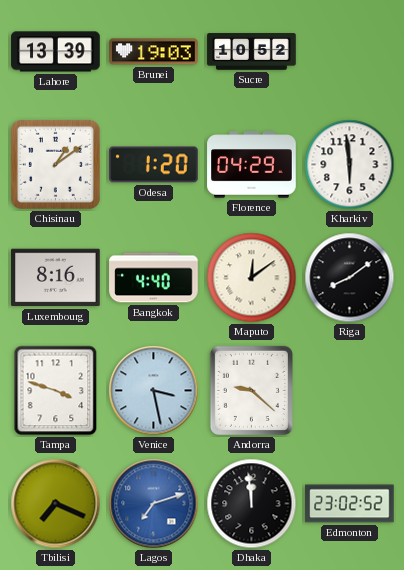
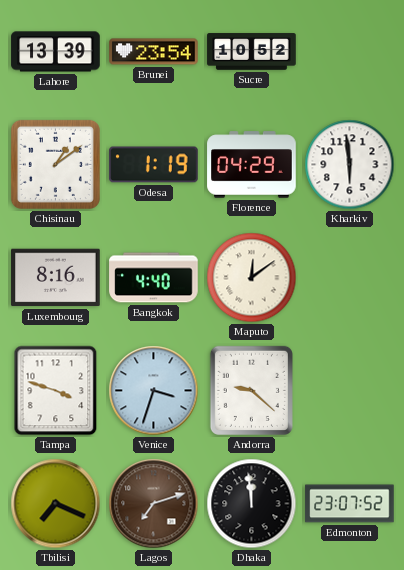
Brunei: 19:03 -> 23:54 (154, 52)
Odesa: 1:20 -> 1:19 (154, 165)
Riga: 8:09 -> none (350, 278)
Venice: 3:28 -> 3:33 (154, 391)
Lagos dial: blue -> brown (154, 504)
Edmonton: 23:02 -> 23:07 (350, 504)
